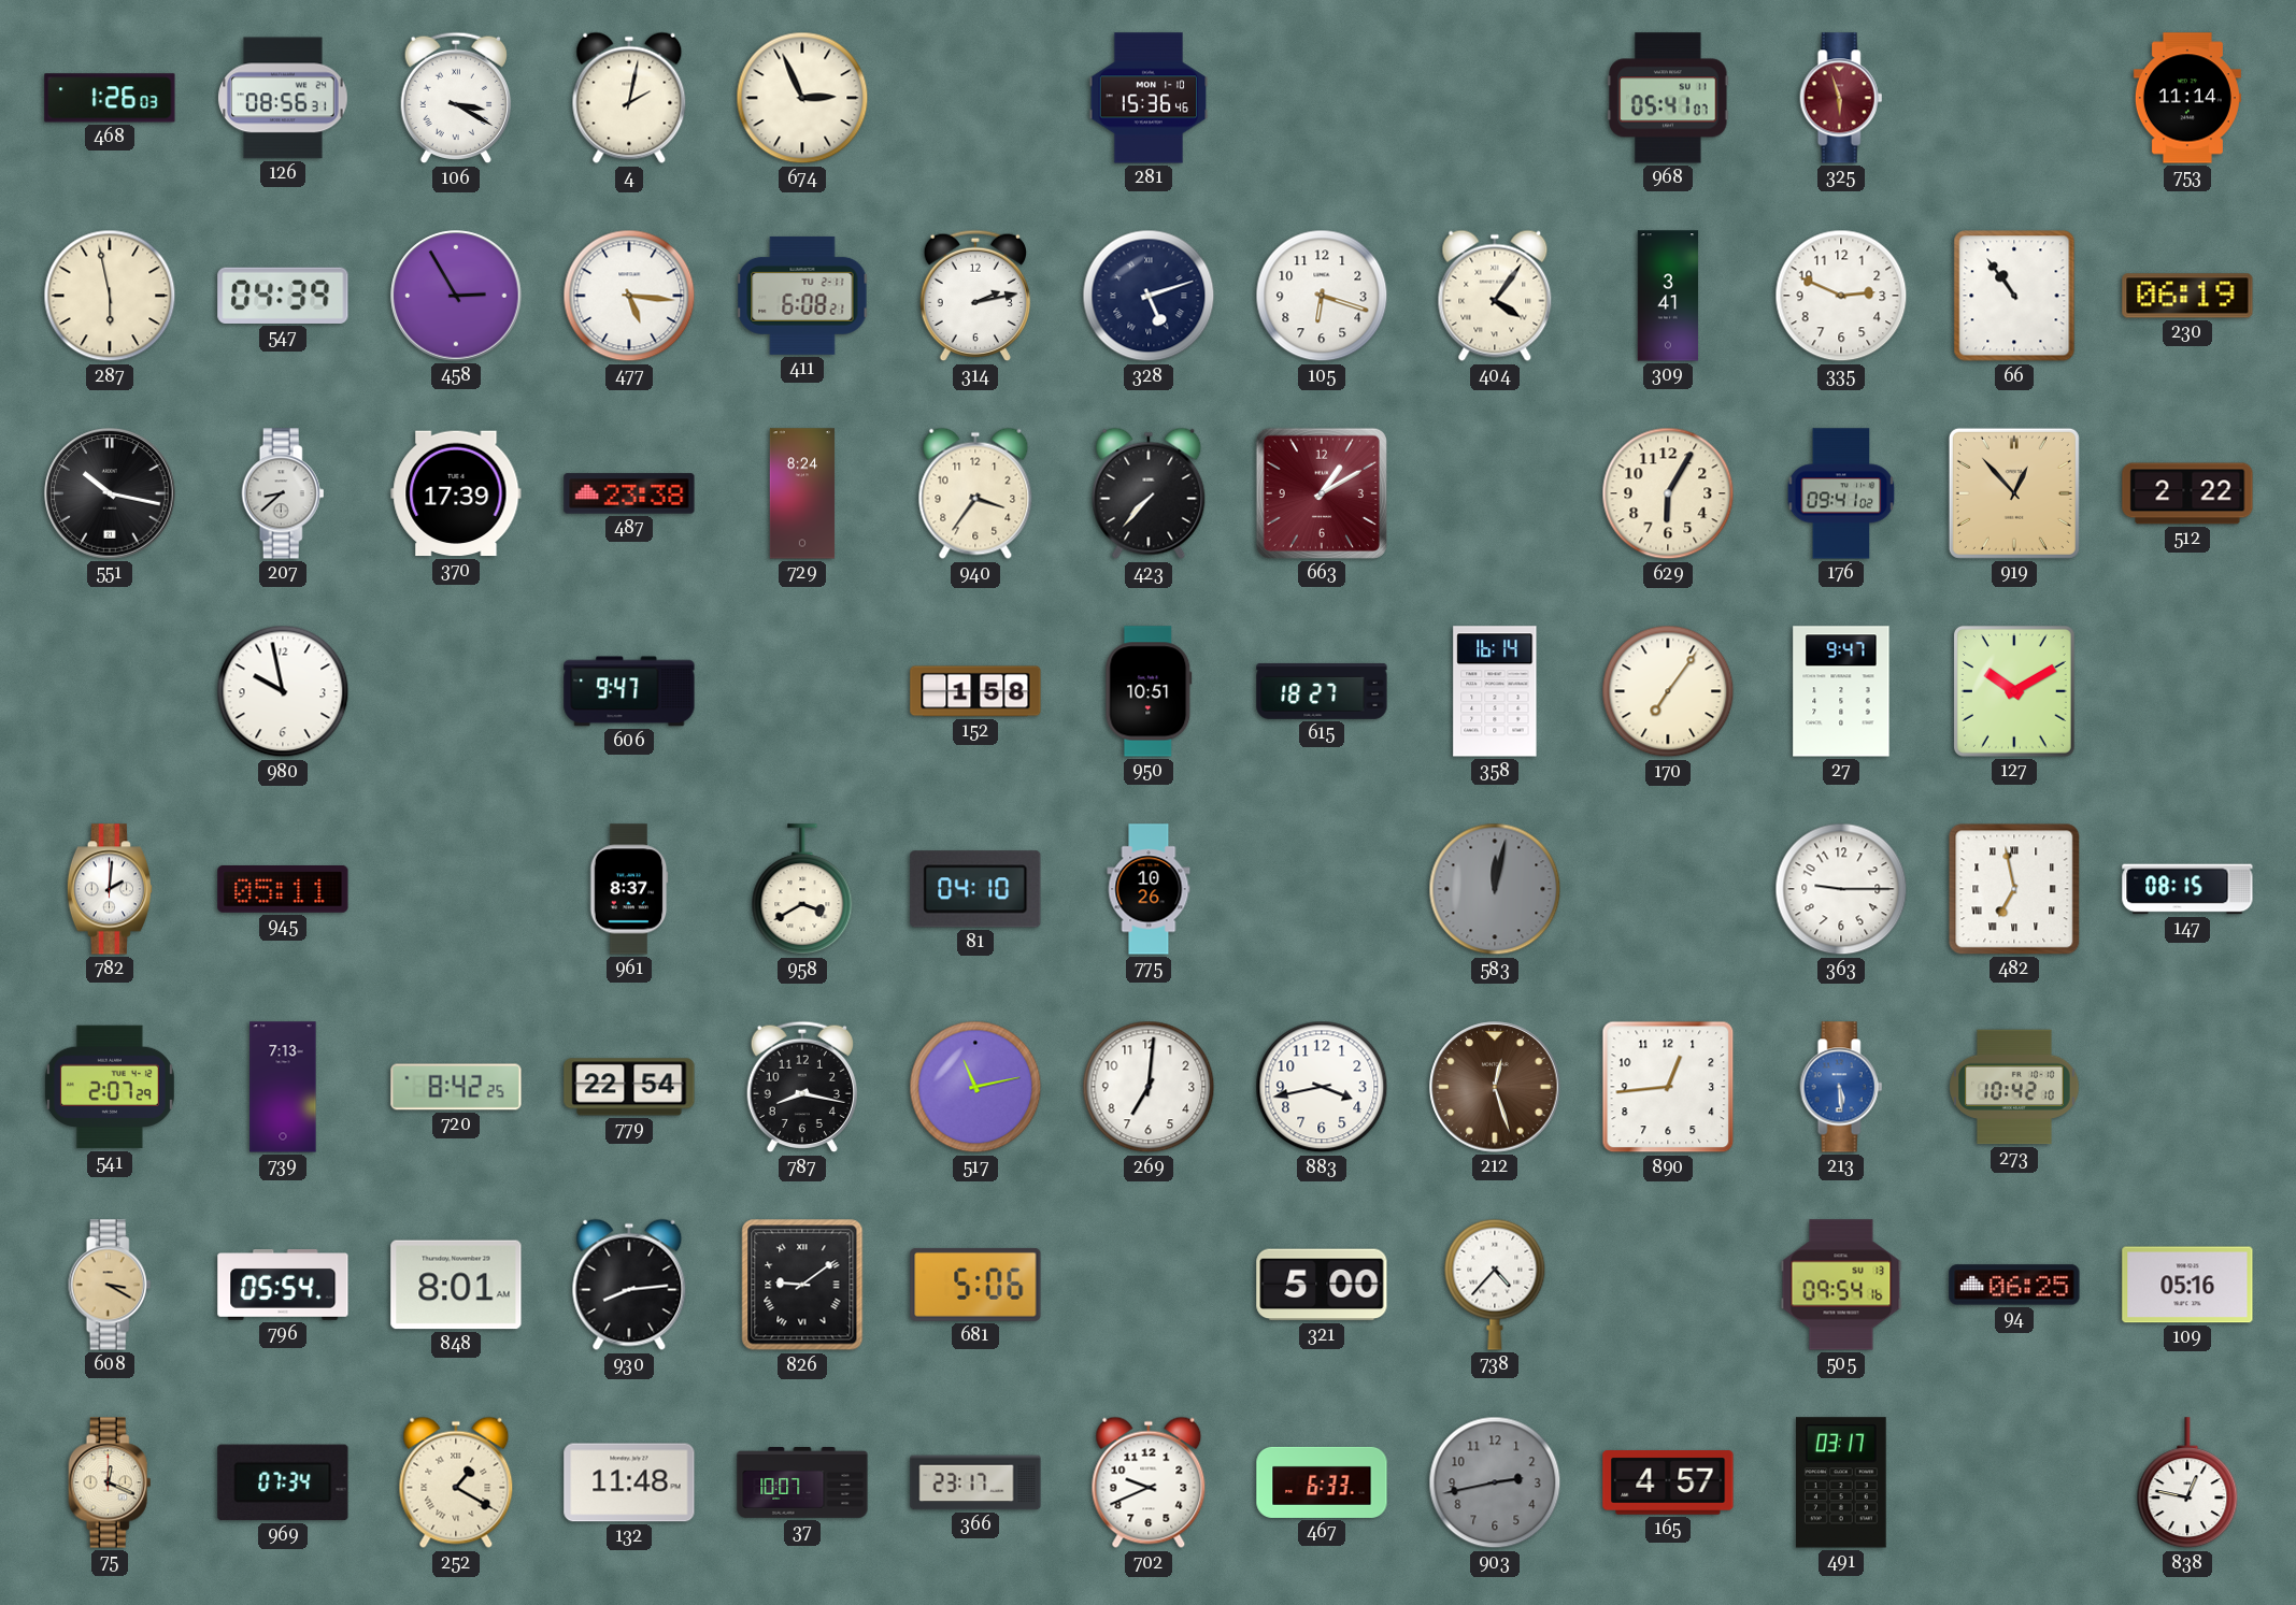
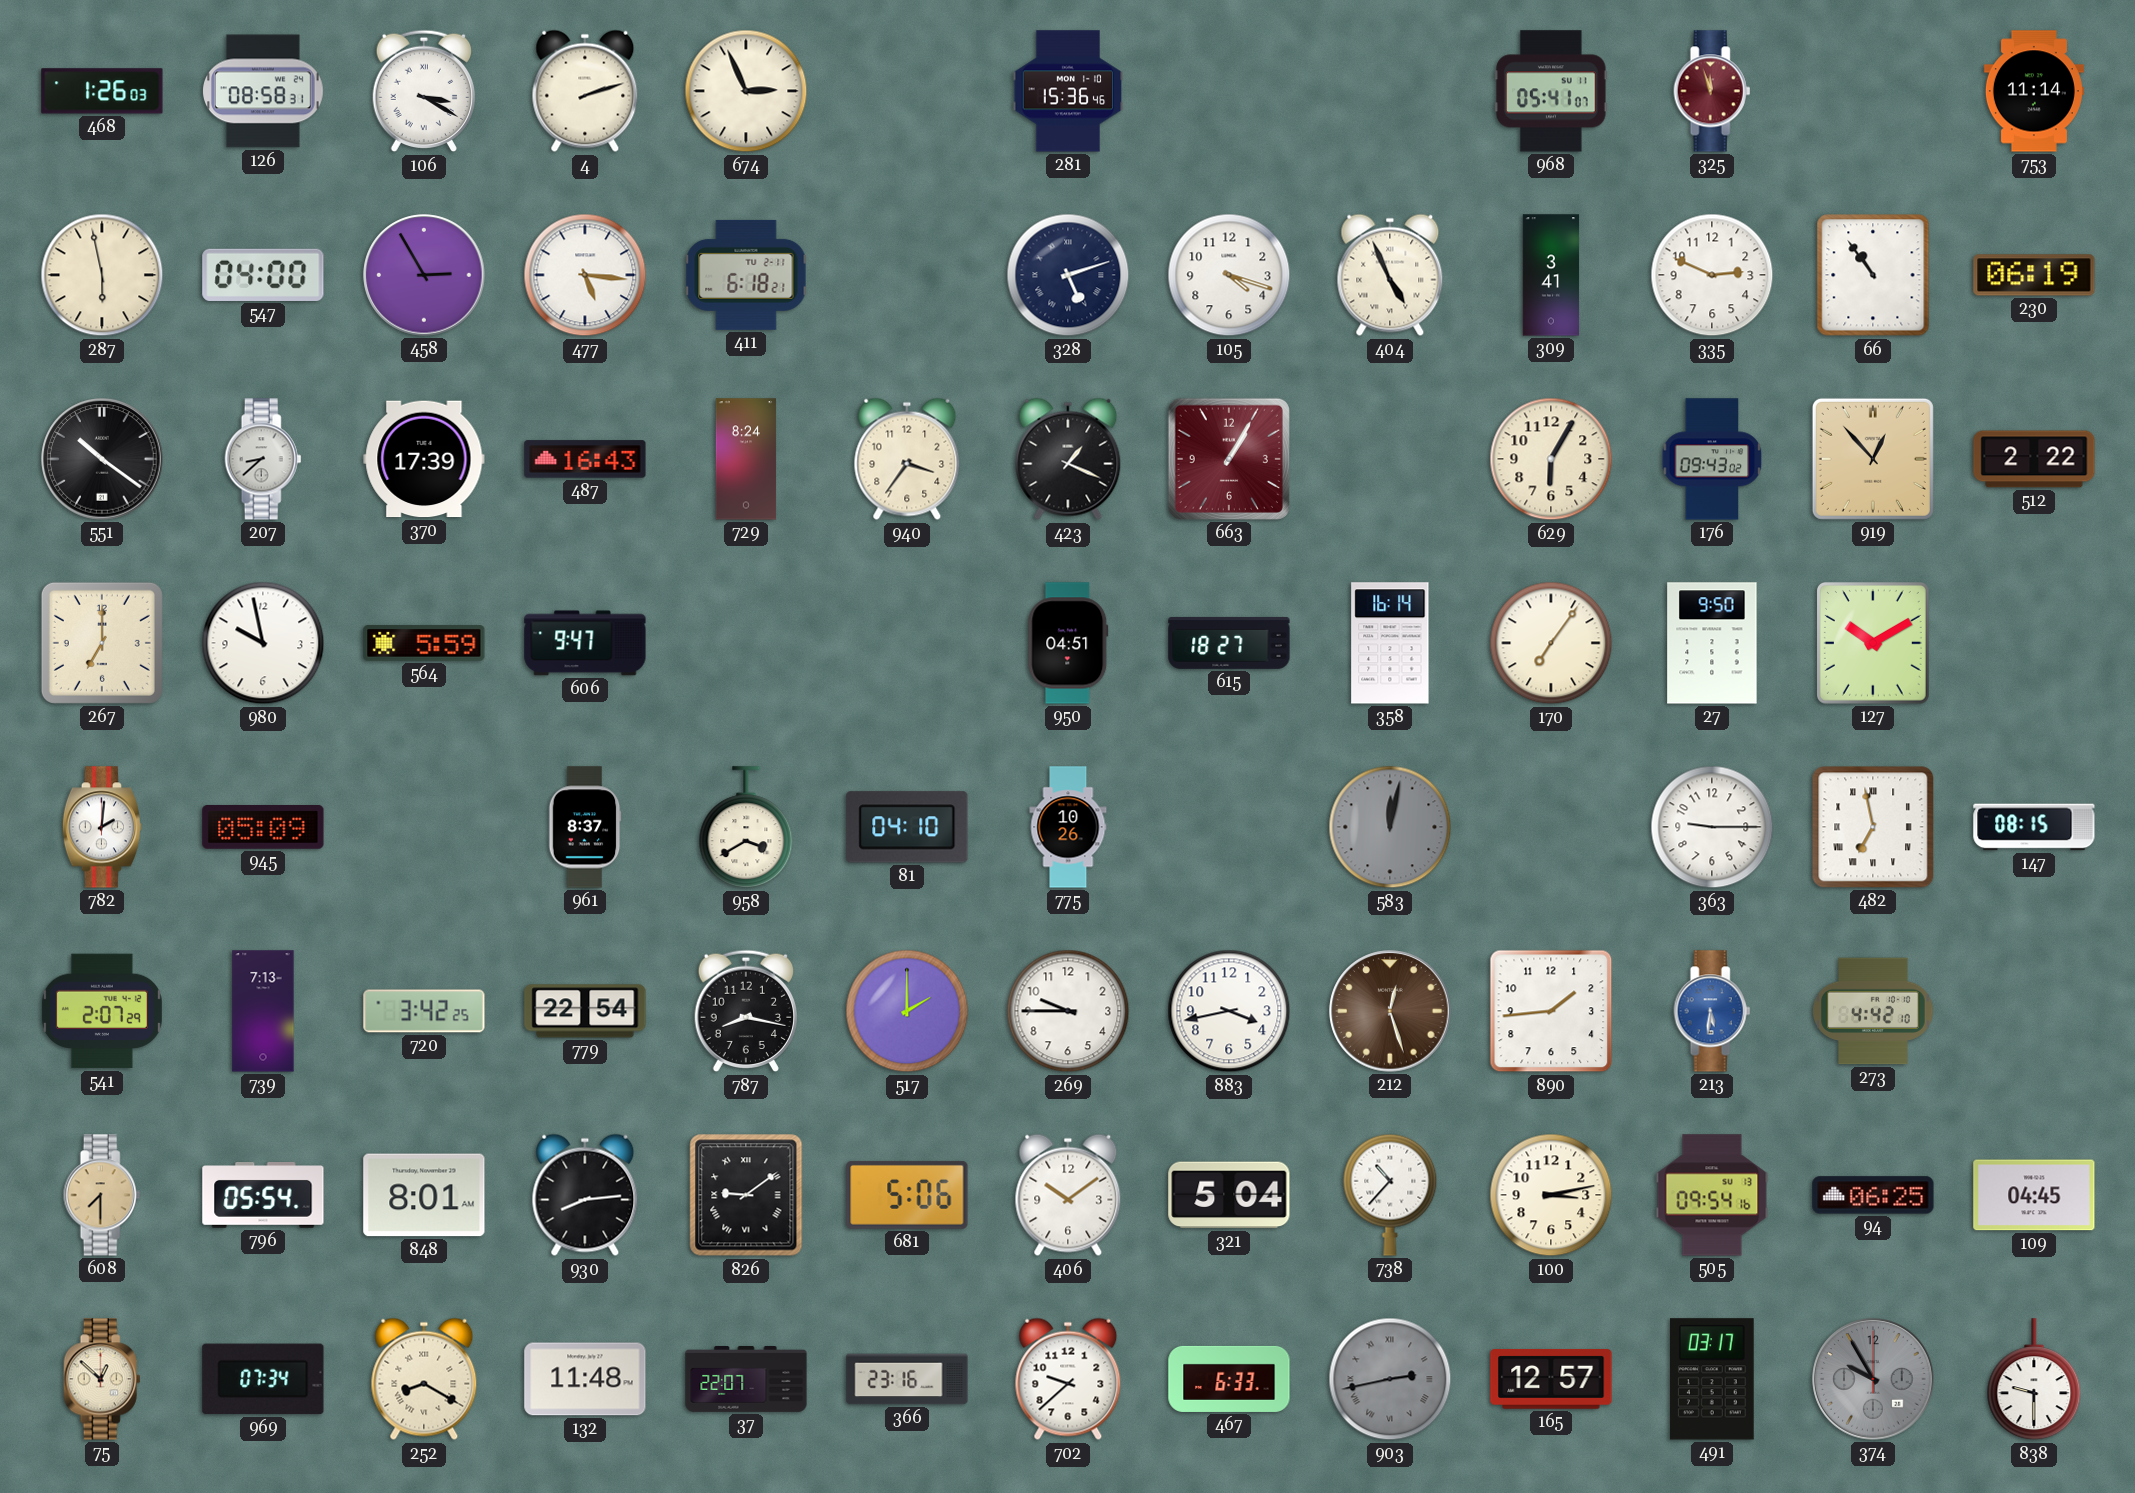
126: 08:56 -> 08:58 (264, 91)
4: 2:02 -> 2:12 (585, 91)
325: 5:57 -> 11:57 (1712, 91)
547: 04:39 -> 04:00 (263, 275)
411: 6:08 -> 6:18 (746, 275)
314: 2:13 -> none (974, 296)
105: 6:18 -> 4:18 (1229, 275)
404: 4:06 -> 4:56 (1390, 275)
551: 10:17 -> 10:21 (102, 459)
487: 23:38 -> 16:43 (585, 459)
423: 7:37 -> 1:19 (1068, 459)
663: 1:10 -> 1:05 (1229, 459)
176: 09:41 -> 09:43 (1712, 459)
267: none -> 7:00 (102, 643)
564: none -> 5:59 (424, 643)
152: 1:58 -> none (975, 691)
950: 10:51 -> 04:51 (1068, 643)
27: 9:47 -> 9:50 (1712, 643)
945: 05:11 -> 05:09 (263, 828)
720: 8:42 -> 3:42 (424, 1011)
517: 11:13 -> 2:00 (907, 1011)
269: 7:01 -> 9:45 (1068, 1011)
890: 12:44 -> 1:44 (1551, 1011)
213: 5:29 -> 5:31 (1712, 1011)
273: 10:42 -> 4:42 (1873, 1011)
608: 3:20 -> 7:30 (102, 1195)
406: none -> 10:09 (1068, 1195)
321: 5:00 -> 5:04 (1229, 1195)
738: 4:37 -> 10:37 (1390, 1195)
100: none -> 3:13 (1551, 1195)
109: 05:16 -> 04:45 (2034, 1195)
75: 12:19 -> 12:52 (102, 1379)
252: 1:20 -> 8:20 (424, 1379)
37: 10:07 -> 22:07 (746, 1380)
366: 23:17 -> 23:16 (907, 1379)
702: 9:41 -> 9:38 (1068, 1379)
903 numerals: Arabic -> Roman (1390, 1379)
165: 4:57 -> 12:57 (1551, 1379)
374: none -> 9:55 (1873, 1379)
838: 12:47 -> 9:30 (2034, 1380)
